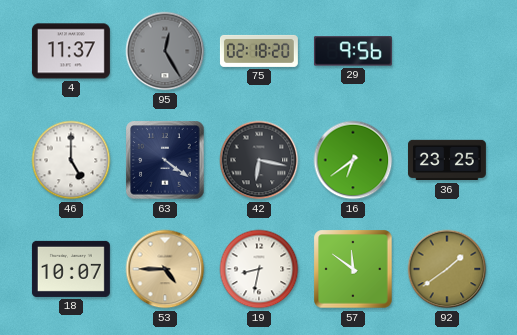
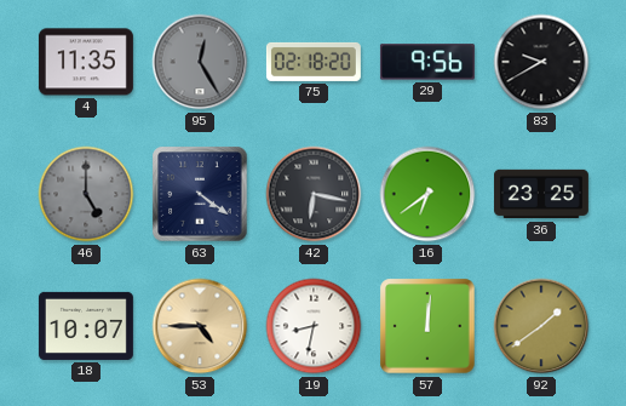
4: 11:37 -> 11:35 (86, 62)
83: none -> 9:40 (541, 62)
46 dial: white -> grey (86, 194)
57: 11:51 -> 12:01 (427, 326)
